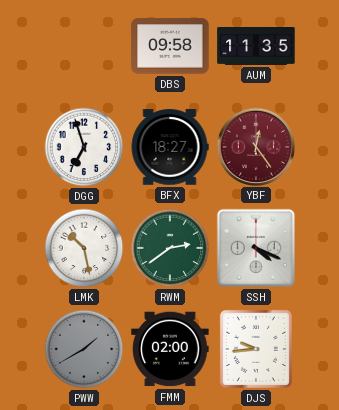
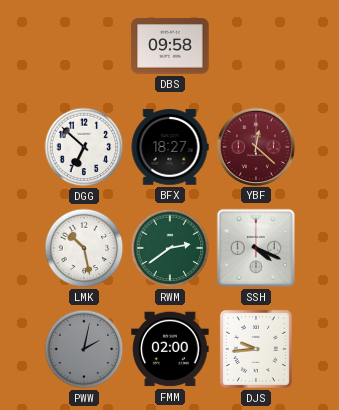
AUM: 11:35 -> none (256, 47)
DGG: 6:57 -> 6:52 (84, 147)
YBF: 12:24 -> 12:22 (255, 146)
PWW: 1:40 -> 2:02 (84, 349)
